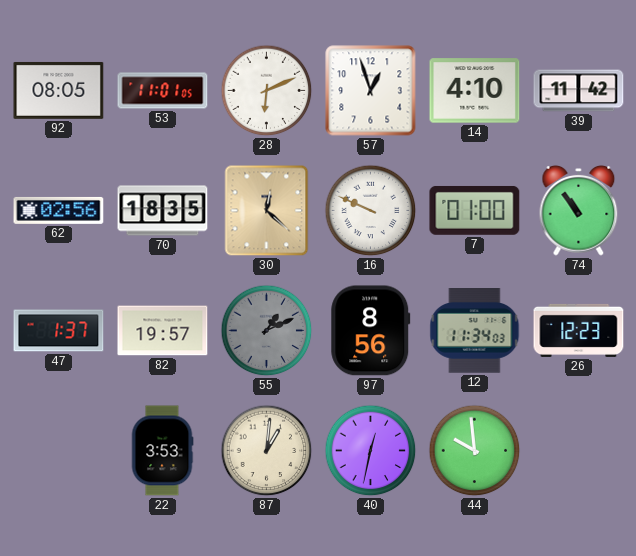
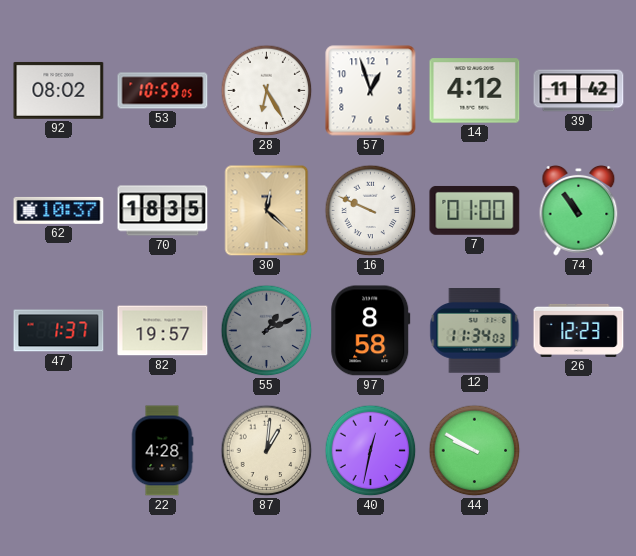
92: 08:05 -> 08:02 (59, 90)
53: 11:01 -> 10:59 (163, 91)
28: 6:11 -> 6:25 (267, 91)
14: 4:10 -> 4:12 (475, 91)
62: 02:56 -> 10:37 (59, 210)
97: 8:56 -> 8:58 (371, 331)
22: 3:53 -> 4:28 (162, 451)
44: 9:59 -> 9:50 (475, 451)
